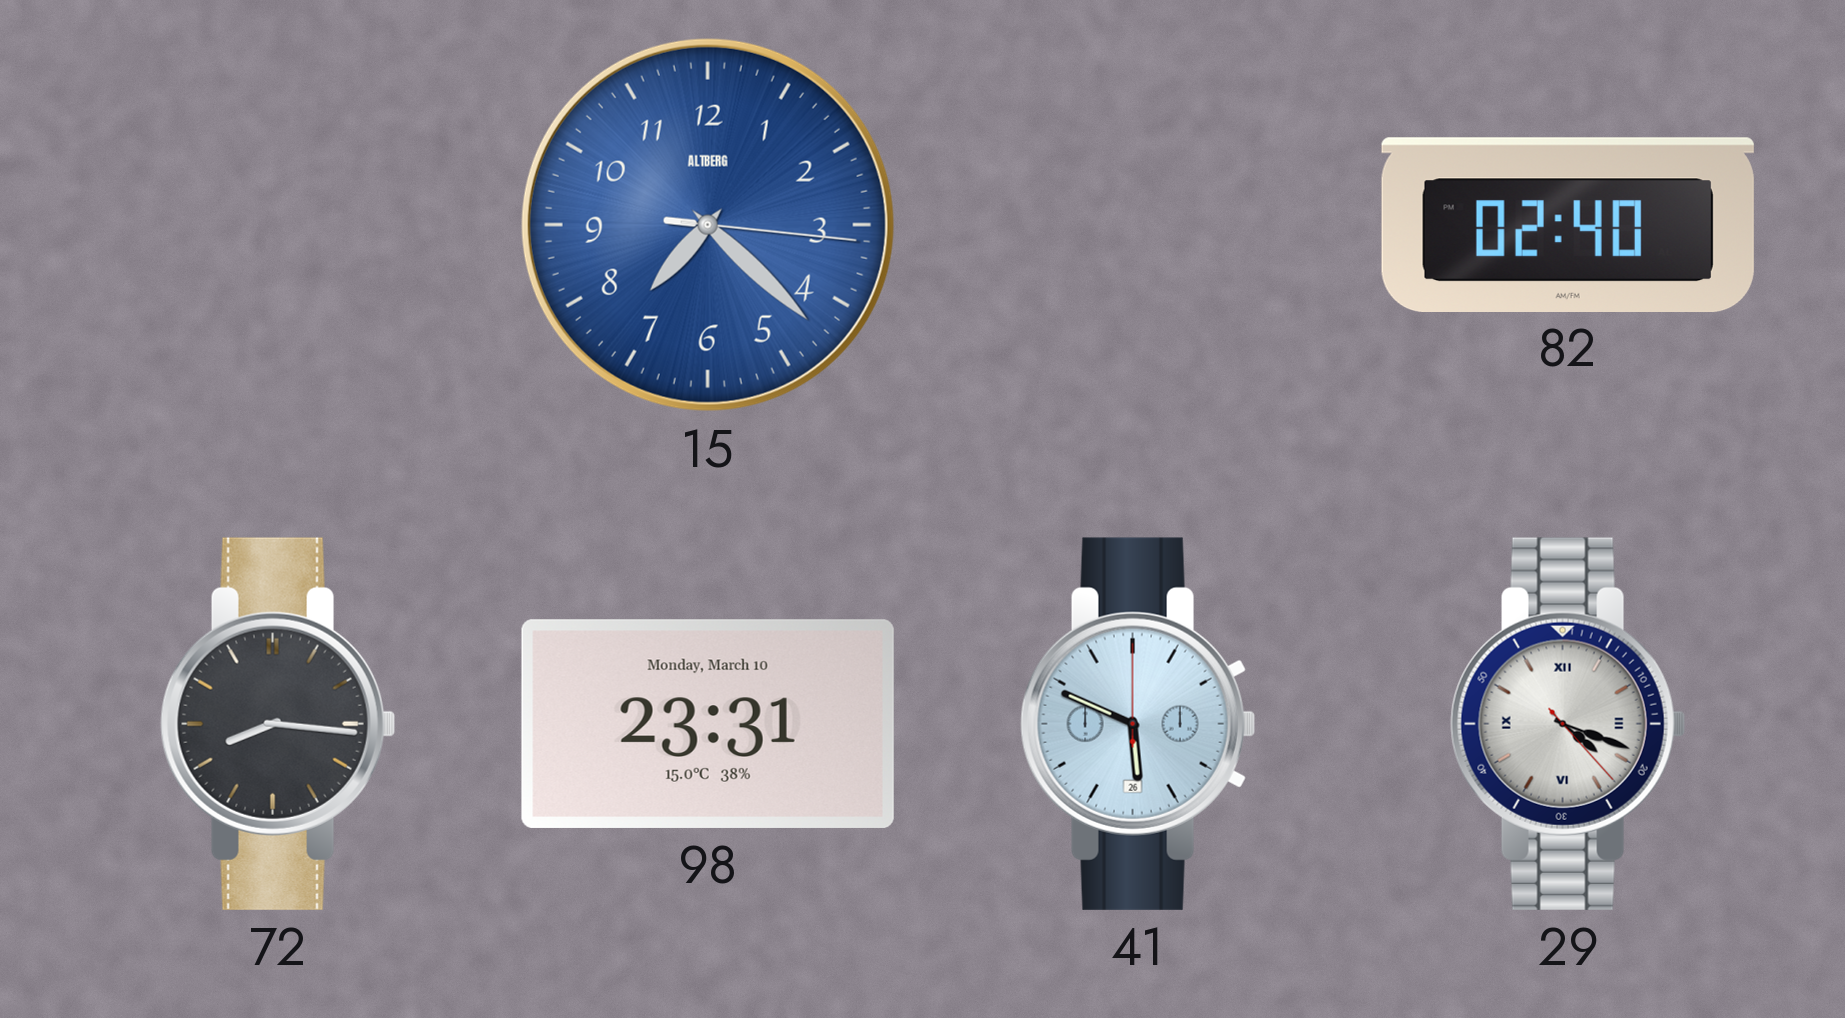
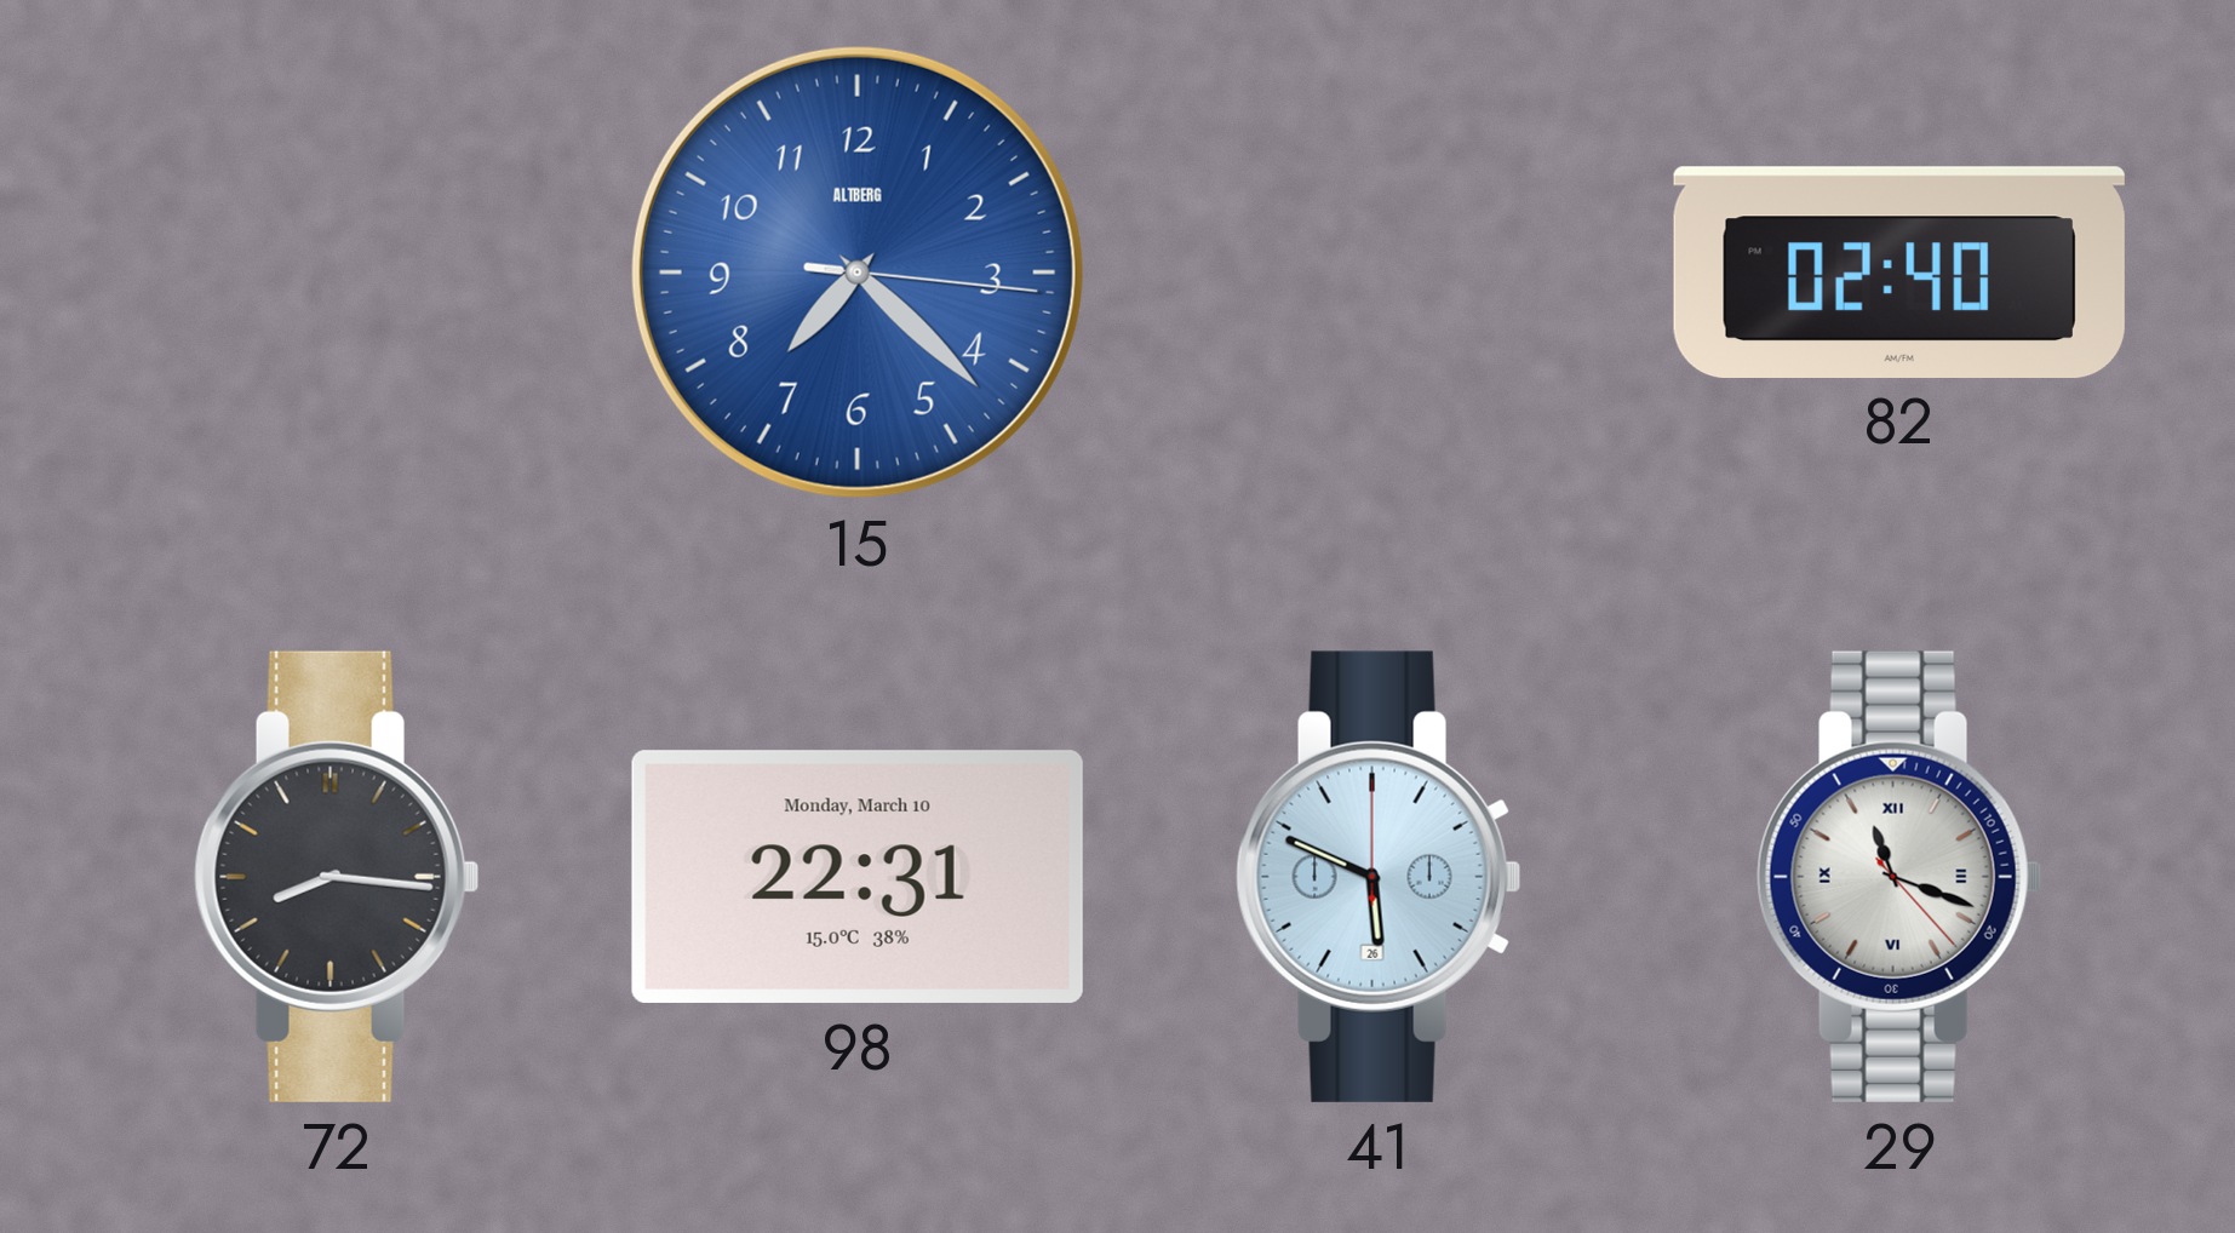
98: 23:31 -> 22:31 (858, 877)
29: 4:18 -> 11:18 (1899, 877)
